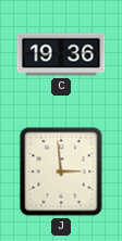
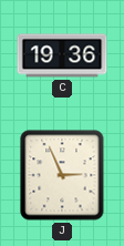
J: 2:59 -> 2:56 (62, 175)
